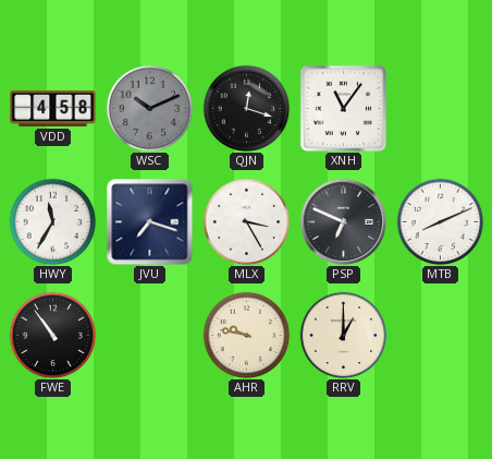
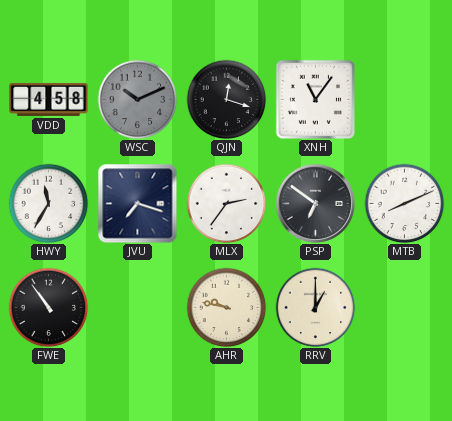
MLX: 3:25 -> 2:36 (226, 203)
PSP: 6:49 -> 6:51 (315, 203)
